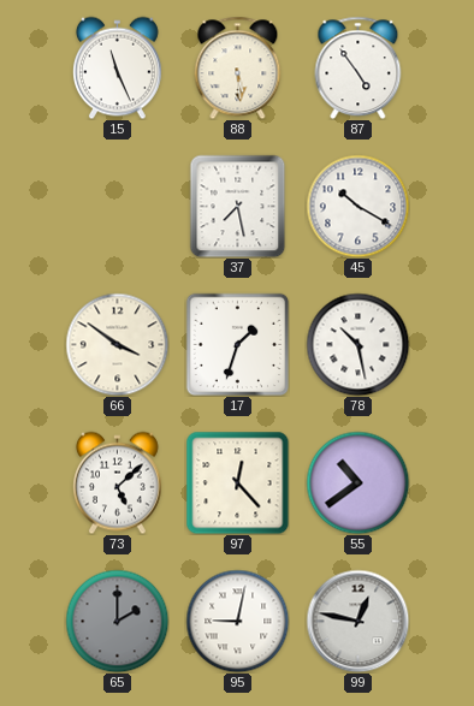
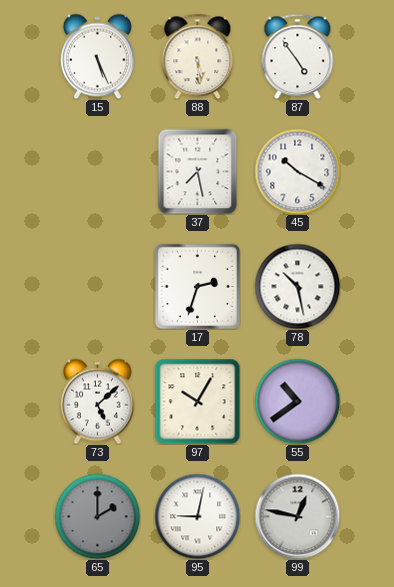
15: 11:26 -> 5:26 (97, 56)
66: 3:51 -> none (117, 344)
17: 1:33 -> 2:33 (197, 286)
97: 12:23 -> 10:05 (197, 401)
